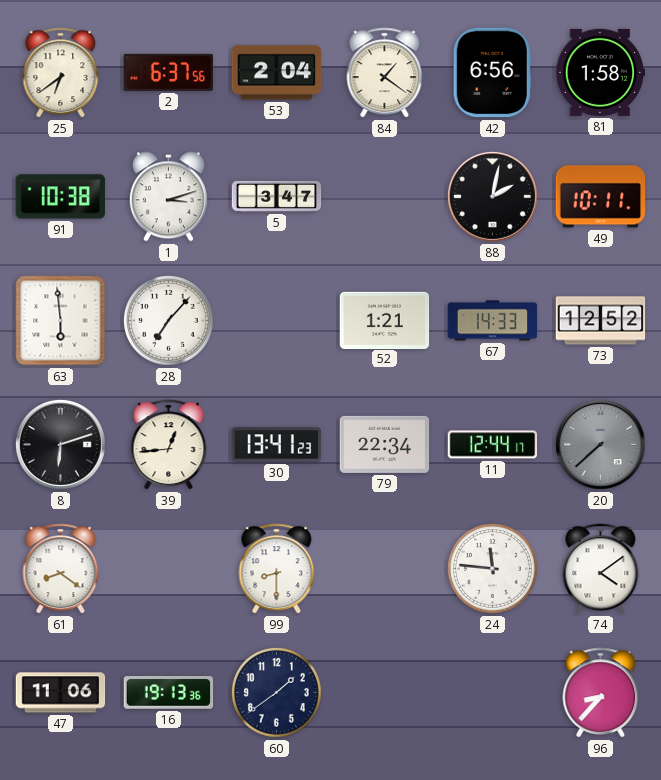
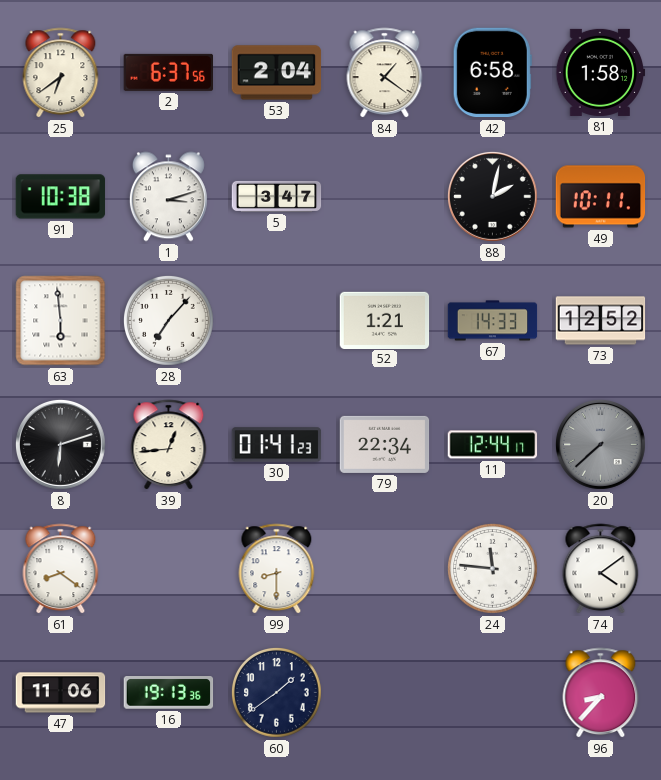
42: 6:56 -> 6:58 (492, 73)
30: 13:41 -> 01:41 (277, 445)
